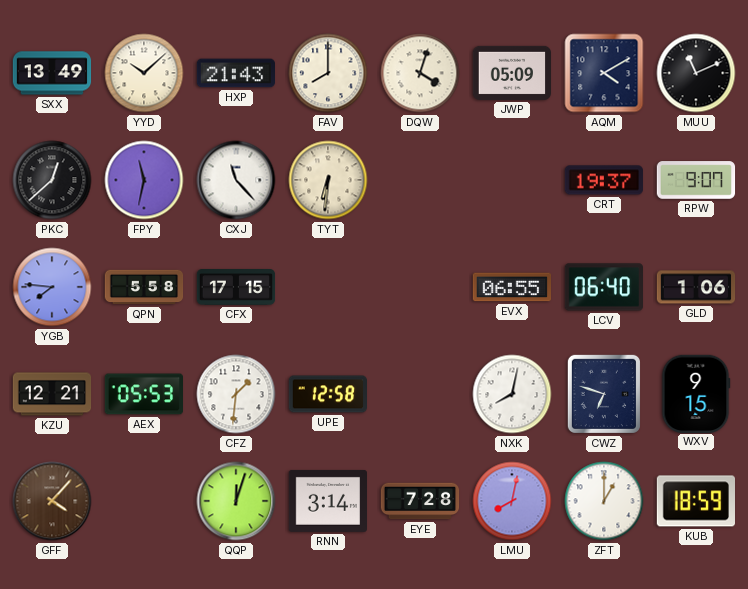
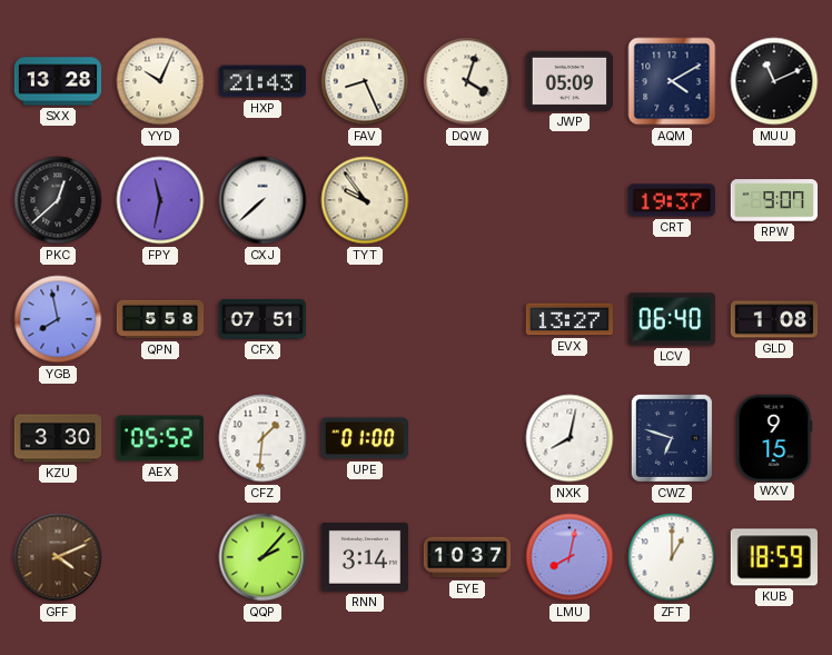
SXX: 13:49 -> 13:28 (58, 81)
YYD: 10:08 -> 10:04 (160, 81)
FAV: 8:00 -> 8:26 (365, 81)
CXJ: 11:23 -> 7:38 (263, 200)
TYT: 6:31 -> 9:54 (365, 200)
YGB: 7:46 -> 7:58 (58, 319)
CFX: 17:15 -> 07:51 (263, 320)
EVX: 06:55 -> 13:27 (568, 319)
GLD: 1:06 -> 1:08 (774, 319)
KZU: 12:21 -> 3:30 (58, 438)
AEX: 05:53 -> 05:52 (159, 438)
UPE: 12:58 -> 01:00 (364, 438)
GFF: 4:07 -> 4:11 (58, 557)
QQP: 12:03 -> 2:07 (263, 557)
EYE: 7:28 -> 10:37 (467, 557)
